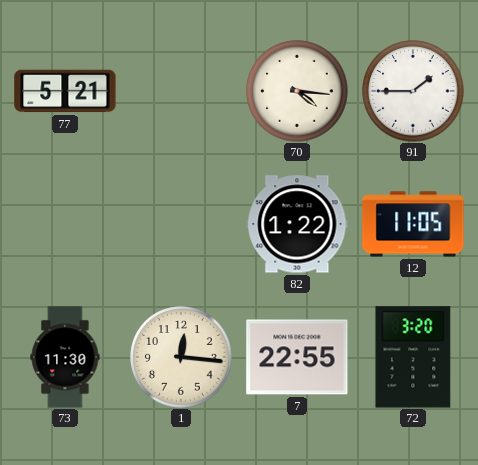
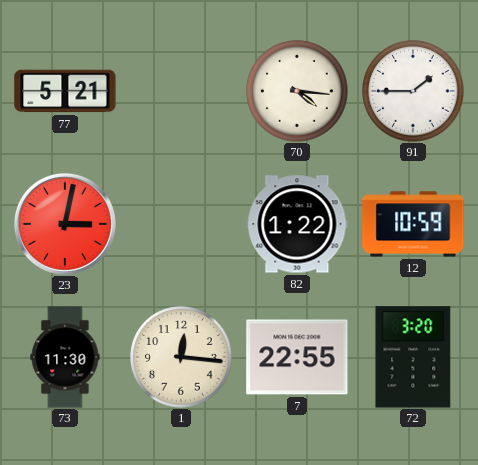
23: none -> 3:02 (65, 224)
12: 11:05 -> 10:59 (413, 224)
